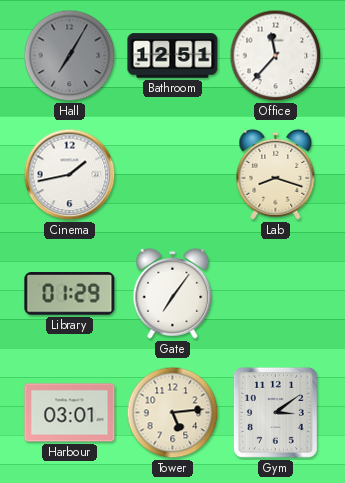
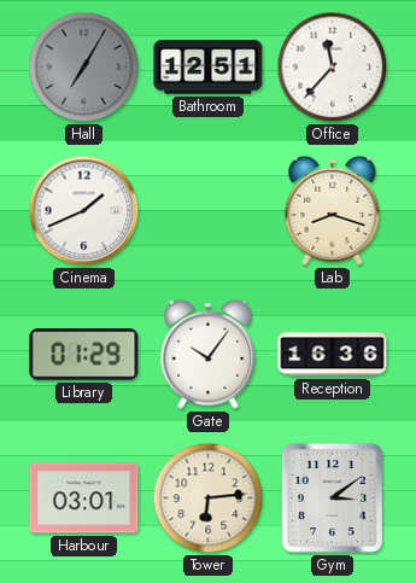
Cinema: 1:43 -> 1:41 (84, 211)
Gate: 7:06 -> 10:06 (209, 354)
Reception: none -> 16:36 (333, 355)
Tower: 5:14 -> 6:14 (209, 499)
